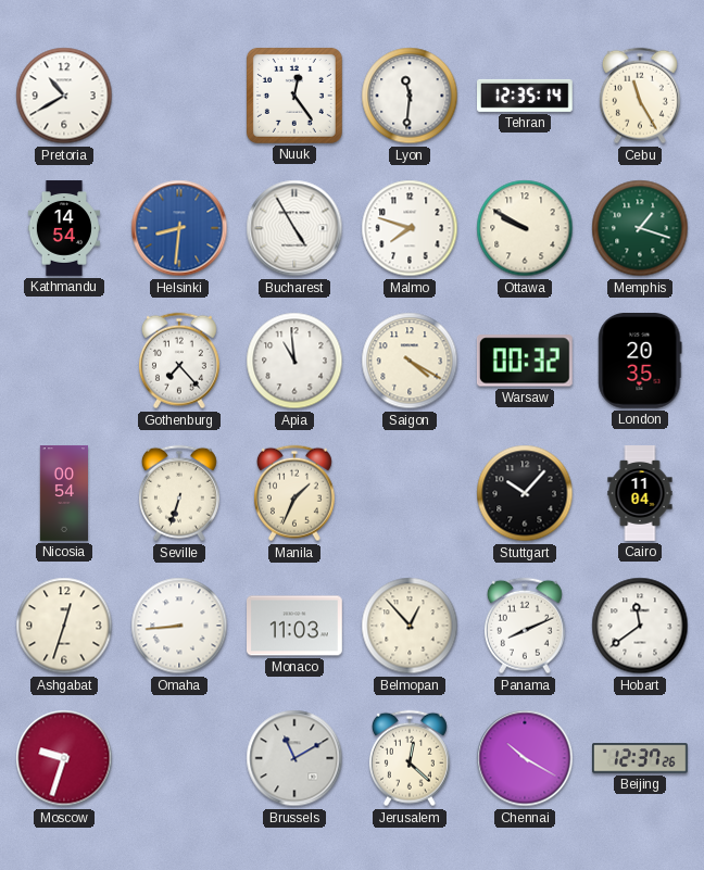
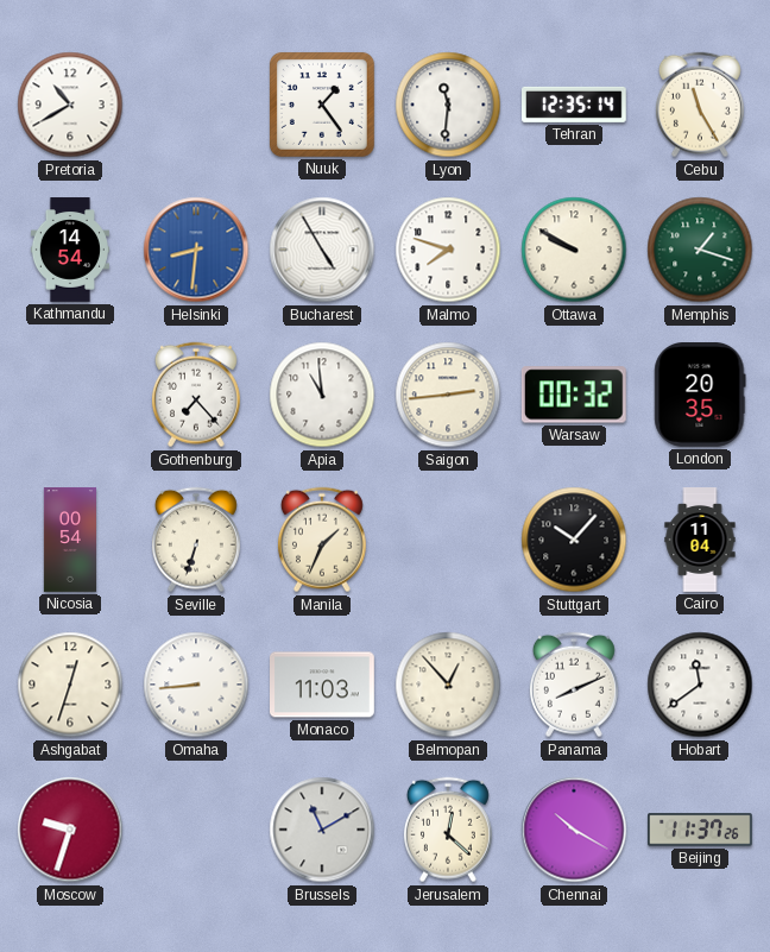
Nuuk: 12:24 -> 1:24 (322, 105)
Saigon: 4:20 -> 2:44 (448, 395)
Beijing: 12:37 -> 11:37 (701, 830)
